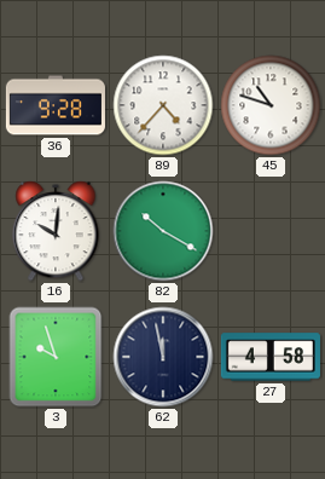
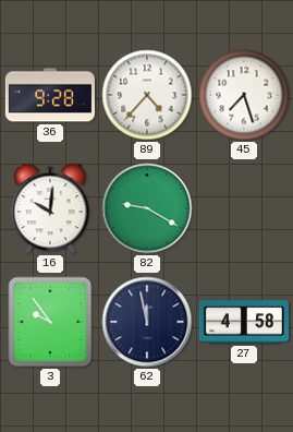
45: 10:48 -> 7:27 (244, 95)
82: 10:20 -> 9:20 (147, 208)
3: 9:57 -> 9:54 (50, 322)
